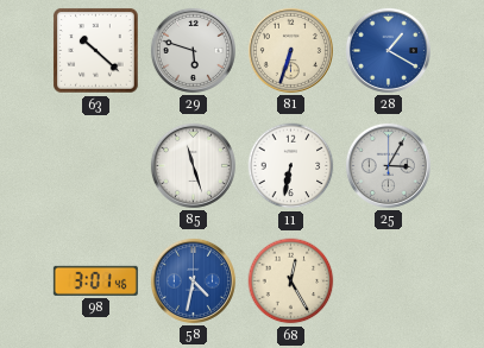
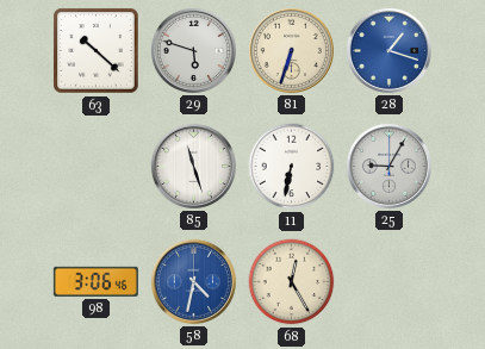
28: 1:20 -> 1:18 (388, 50)
25: 3:05 -> 9:05 (388, 166)
98: 3:01 -> 3:06 (95, 281)
